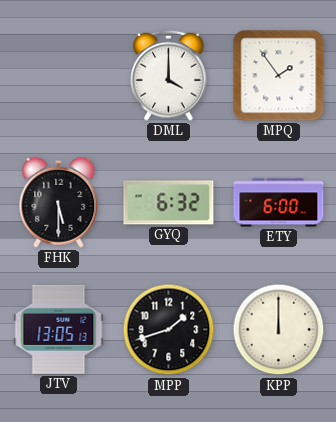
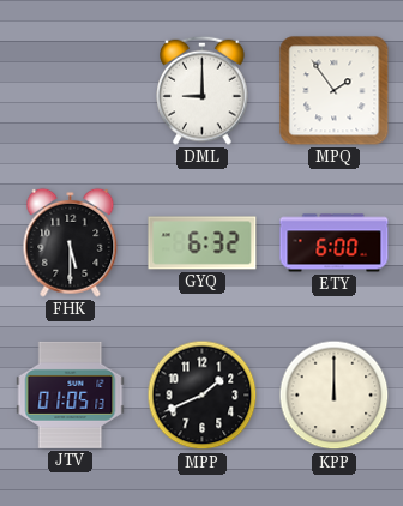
DML: 4:00 -> 9:00 (203, 90)
JTV: 13:05 -> 01:05 (71, 394)
MPP: 1:42 -> 1:41 (203, 396)
